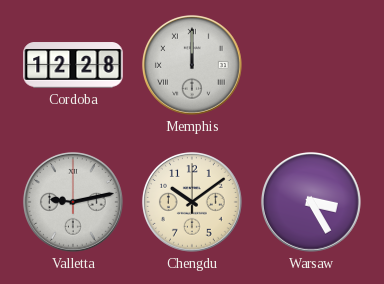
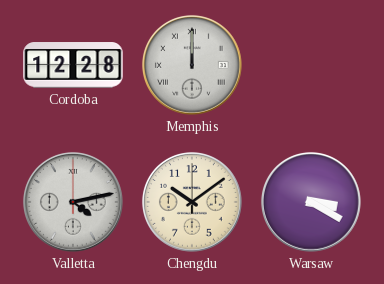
Valletta: 9:13 -> 4:13 (73, 202)
Warsaw: 3:25 -> 3:20 (311, 202)
